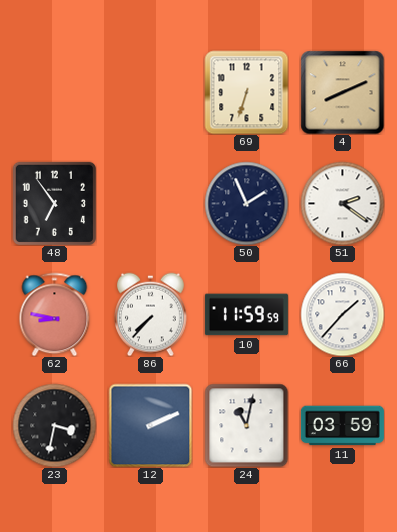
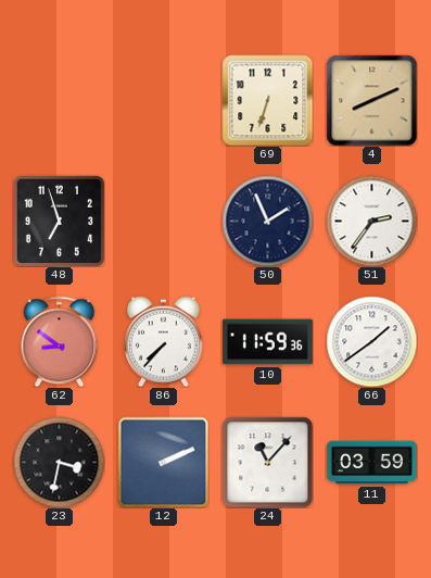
48: 6:54 -> 6:57 (59, 221)
51: 2:21 -> 2:36 (371, 221)
62: 8:47 -> 8:51 (60, 341)
10: 11:59:59 -> 11:59:36 (267, 342)
66: 1:37 -> 1:39 (371, 341)
24: 11:02 -> 11:07 (267, 462)
